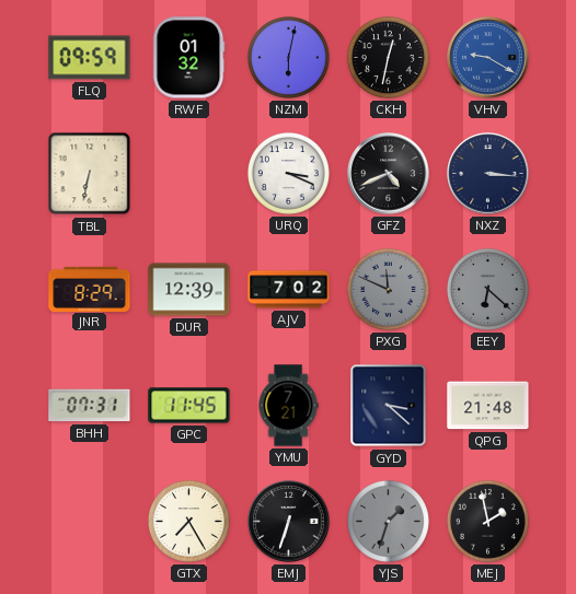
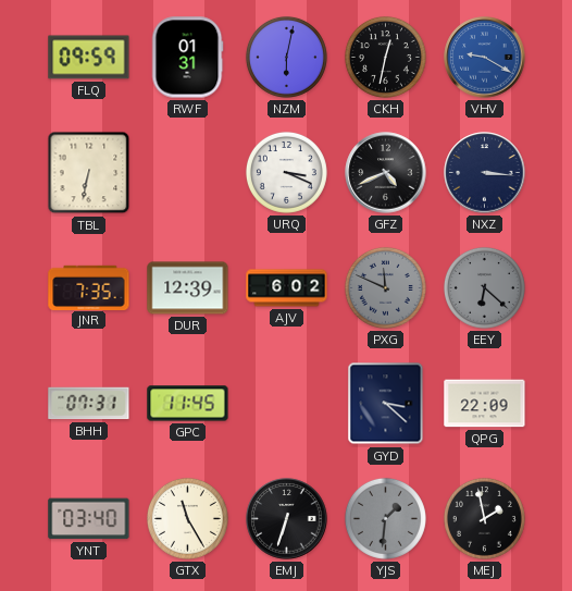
RWF: 01:32 -> 01:31 (187, 58)
JNR: 8:29 -> 7:35 (89, 287)
AJV: 7:02 -> 6:02 (287, 288)
YMU: 7:21 -> none (288, 406)
QPG: 21:48 -> 22:09 (485, 404)
YNT: none -> 03:40 (89, 519)
GTX: 7:25 -> 11:25 (187, 518)
YJS: 1:33 -> 1:31 (385, 518)
